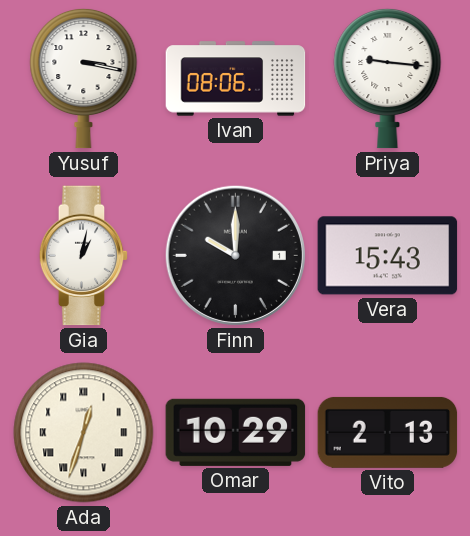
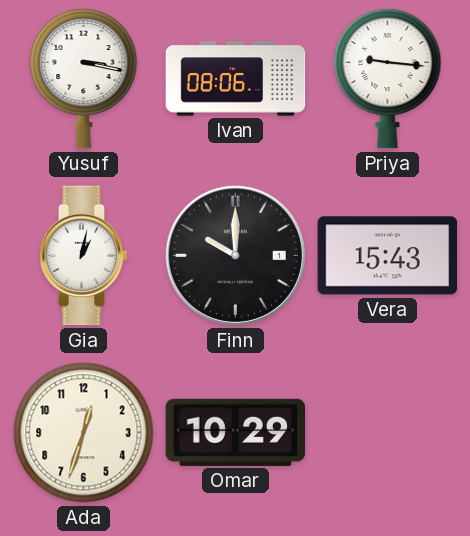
Ada numerals: Roman -> Arabic (84, 433)
Vito: 2:13 -> none (388, 432)
